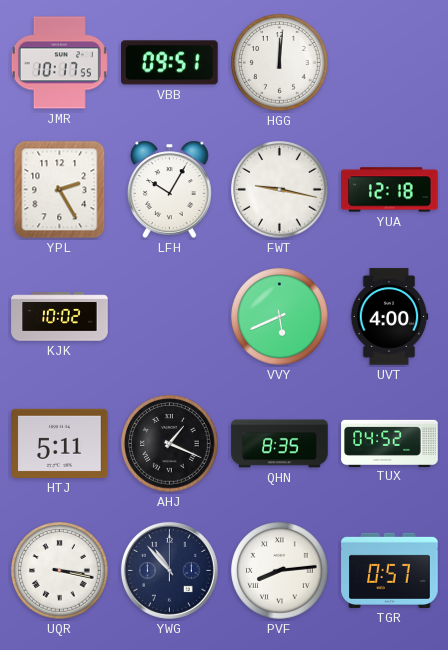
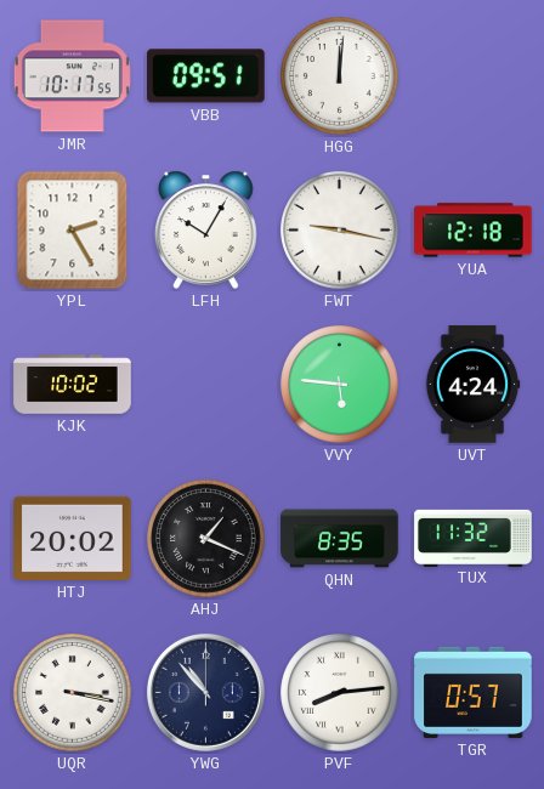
VVY: 5:41 -> 5:46 (340, 385)
UVT: 4:00 -> 4:24 (472, 385)
HTJ: 5:11 -> 20:02 (73, 538)
TUX: 04:52 -> 11:32 (474, 538)
